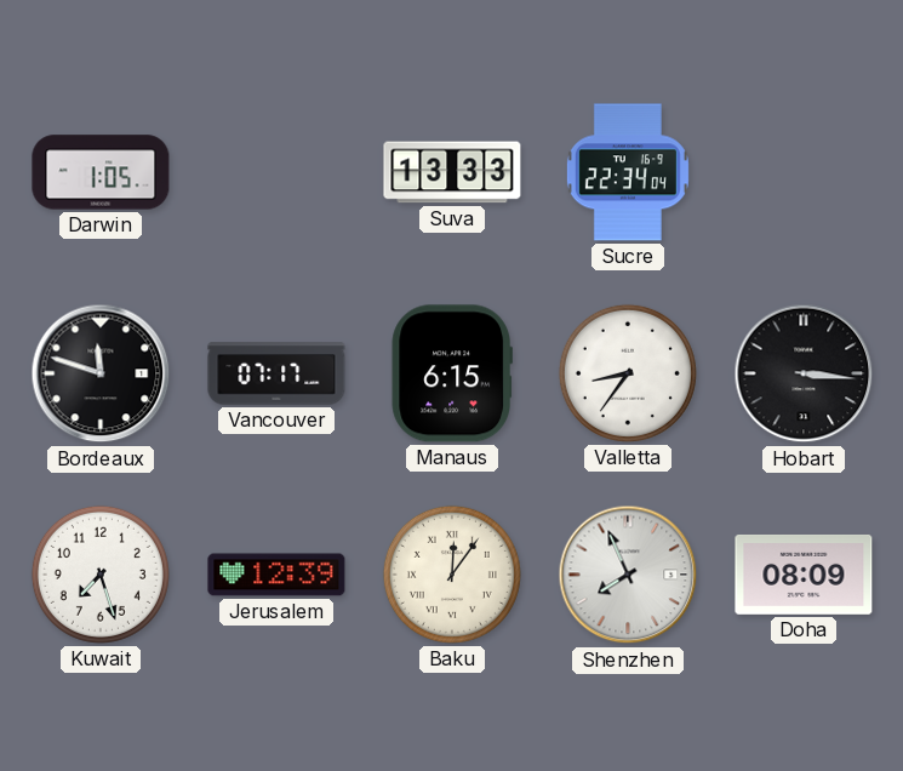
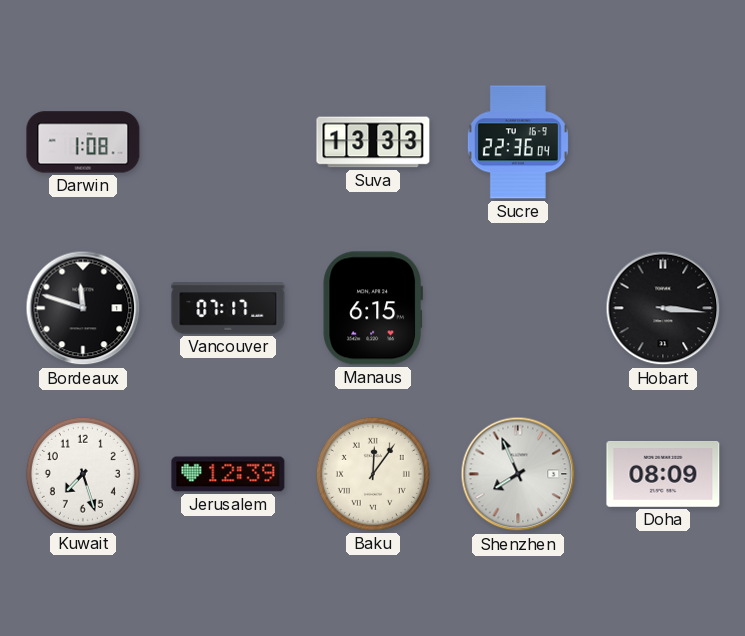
Darwin: 1:05 -> 1:08 (83, 142)
Sucre: 22:34 -> 22:36 (518, 142)
Valletta: 8:36 -> none (628, 373)
